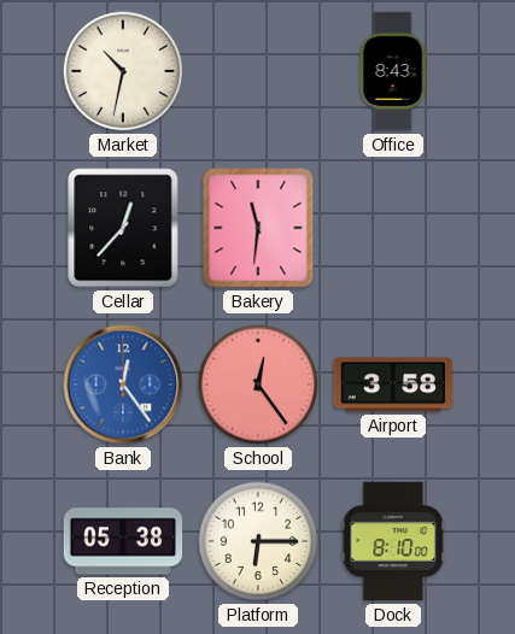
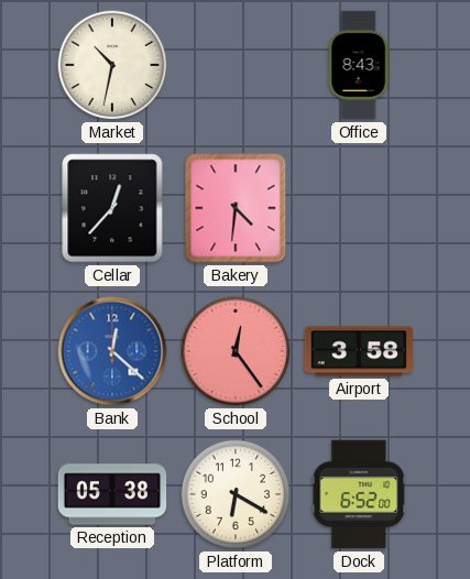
Bakery: 11:31 -> 4:31 (236, 208)
Bank: 12:24 -> 12:22 (112, 351)
Platform: 6:15 -> 6:20 (236, 494)
Dock: 8:10 -> 6:52 (359, 494)
